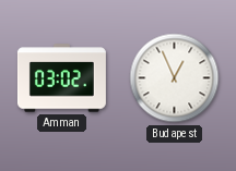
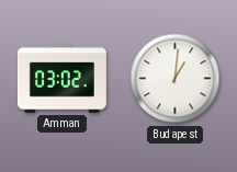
Budapest: 12:56 -> 1:01 (176, 79)
